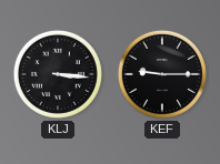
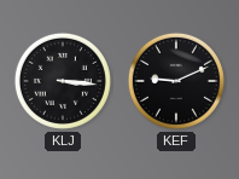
KEF: 9:15 -> 9:11 (176, 81)
